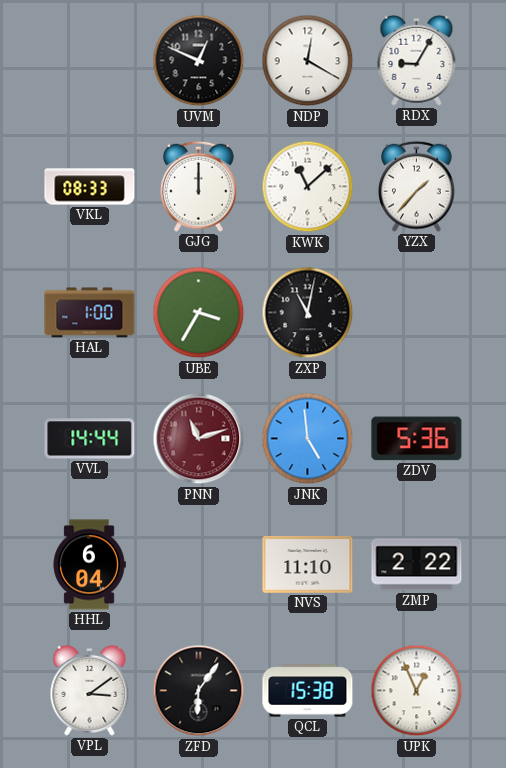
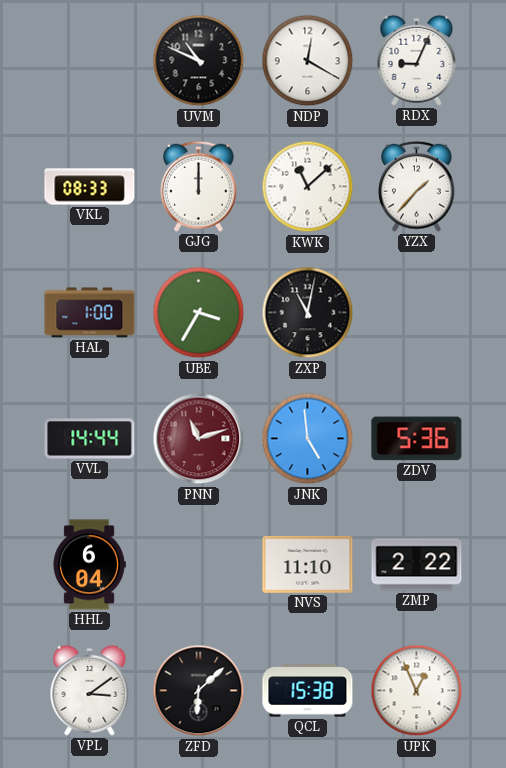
UVM: 12:49 -> 10:49 (199, 61)
RDX: 9:05 -> 9:04 (417, 60)
ZFD: 6:06 -> 6:08 (199, 691)
